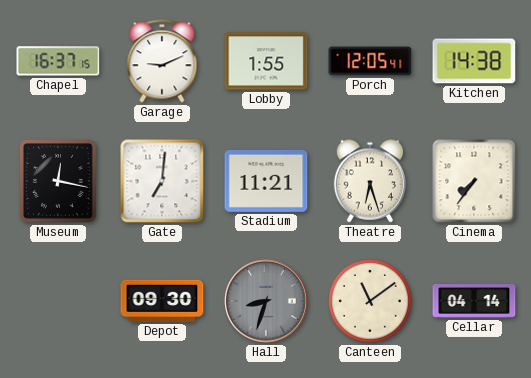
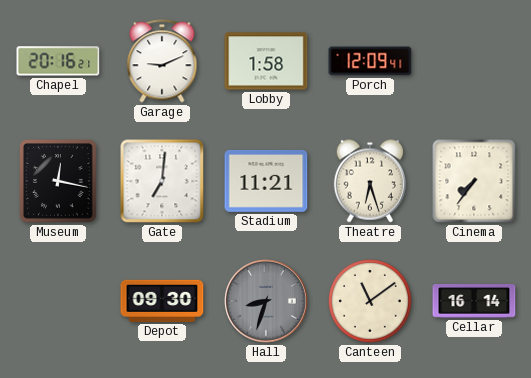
Chapel: 16:37 -> 20:16 (58, 61)
Lobby: 1:55 -> 1:58 (266, 61)
Porch: 12:05 -> 12:09 (370, 61)
Kitchen: 14:38 -> none (474, 61)
Cellar: 04:14 -> 16:14 (474, 302)
